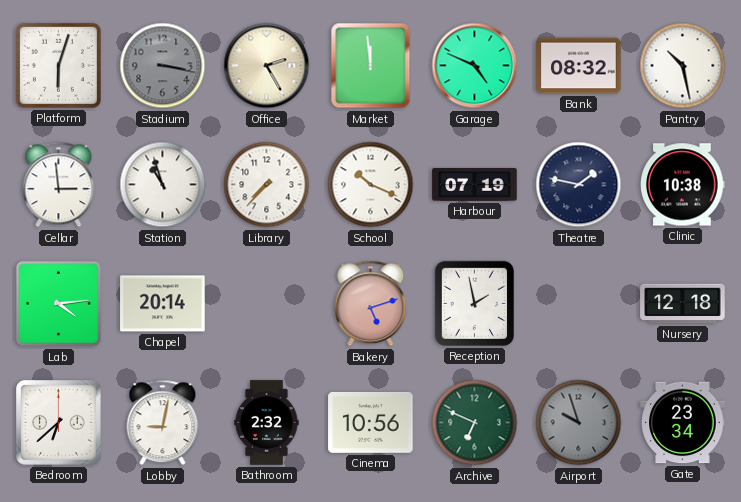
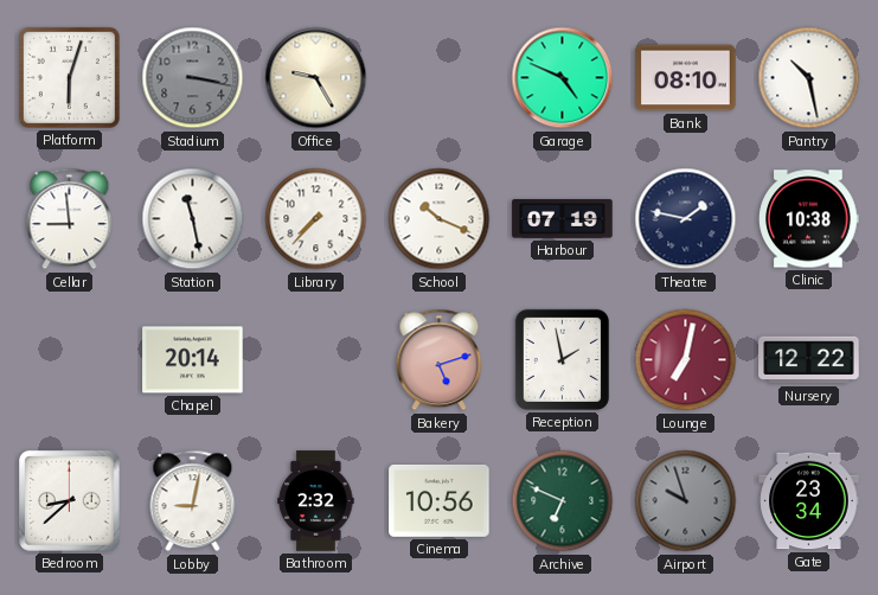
Office: 2:25 -> 9:25 (316, 78)
Market: 11:59 -> none (371, 66)
Bank: 08:32 -> 08:10 (686, 78)
Cellar: 2:59 -> 8:59 (70, 219)
Station: 10:57 -> 11:28 (193, 219)
Lab: 4:14 -> none (59, 304)
Lounge: none -> 7:02 (686, 360)
Nursery: 12:18 -> 12:22 (809, 360)
Bedroom: 6:38 -> 8:38 (70, 501)
